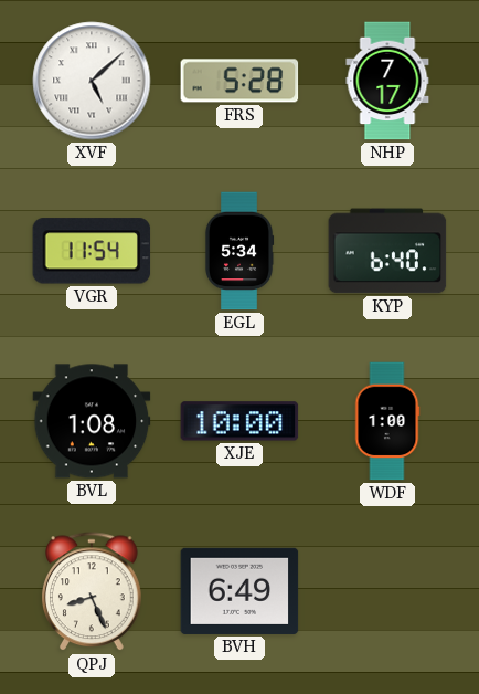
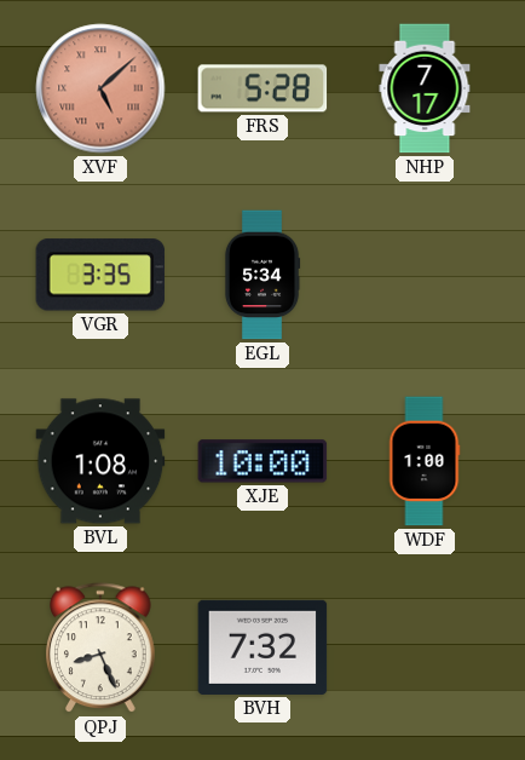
XVF dial: white -> salmon (100, 88)
VGR: 11:54 -> 3:35 (100, 275)
KYP: 6:40 -> none (387, 251)
BVH: 6:49 -> 7:32 (262, 647)
